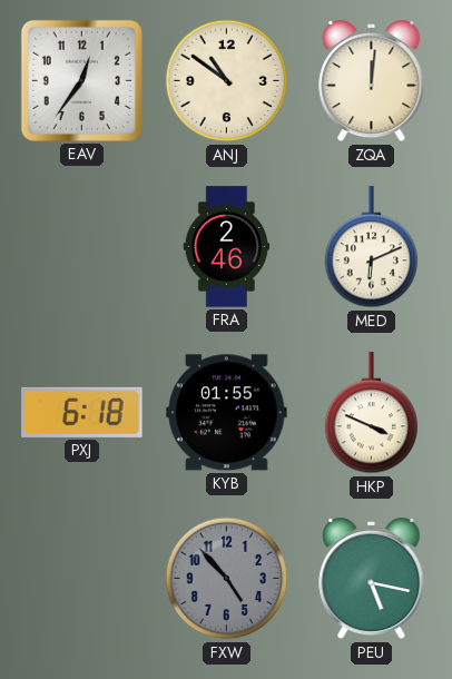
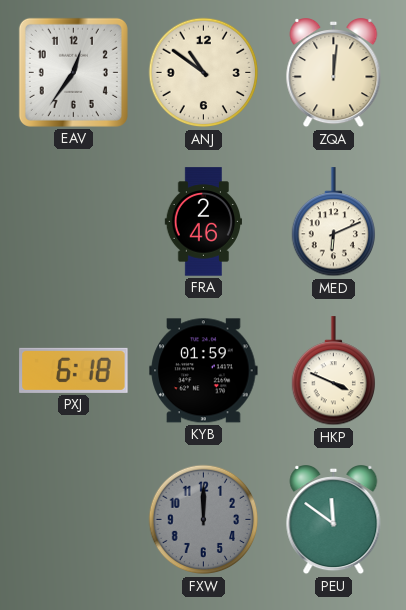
KYB: 01:55 -> 01:59 (204, 371)
FXW: 4:53 -> 12:00 (204, 520)
PEU: 5:17 -> 11:51 (334, 521)
